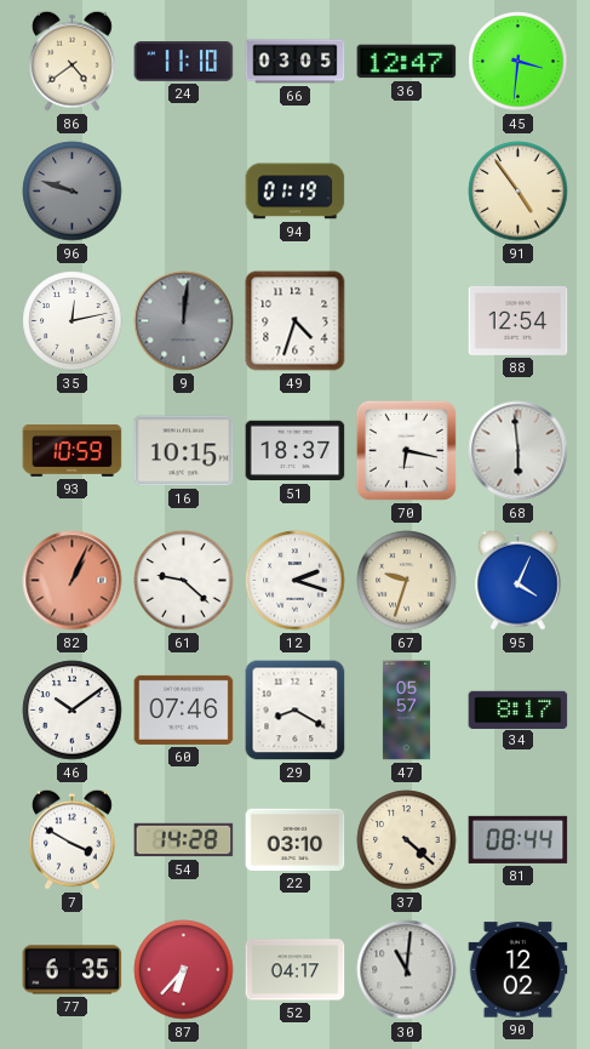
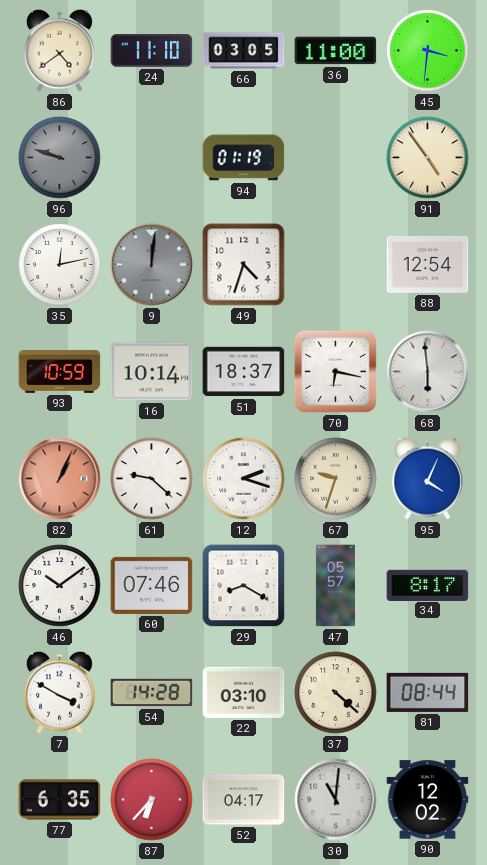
36: 12:47 -> 11:00 (336, 51)
16: 10:15 -> 10:14 (152, 372)
